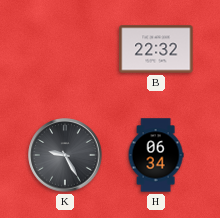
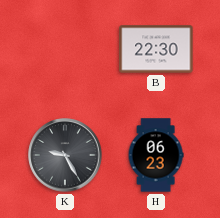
B: 22:32 -> 22:30 (156, 49)
H: 06:34 -> 06:23 (156, 155)
